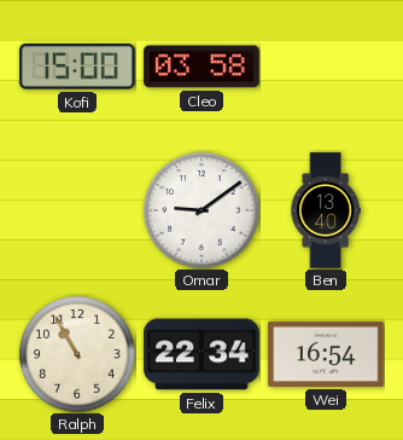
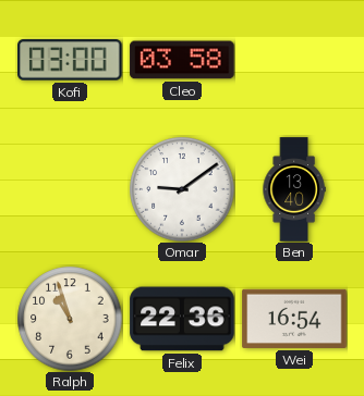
Kofi: 15:00 -> 03:00 (70, 60)
Ralph: 10:55 -> 10:57 (70, 319)
Felix: 22:34 -> 22:36 (182, 319)
